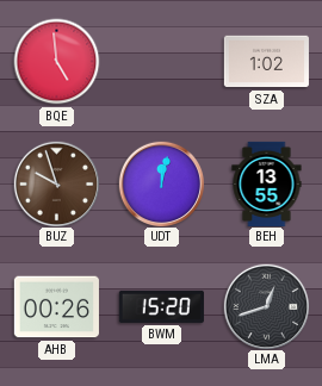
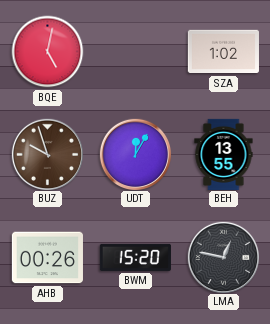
BQE: 4:59 -> 5:02 (48, 52)
UDT: 12:02 -> 12:05 (135, 154)
LMA: 12:42 -> 12:47 (223, 257)
